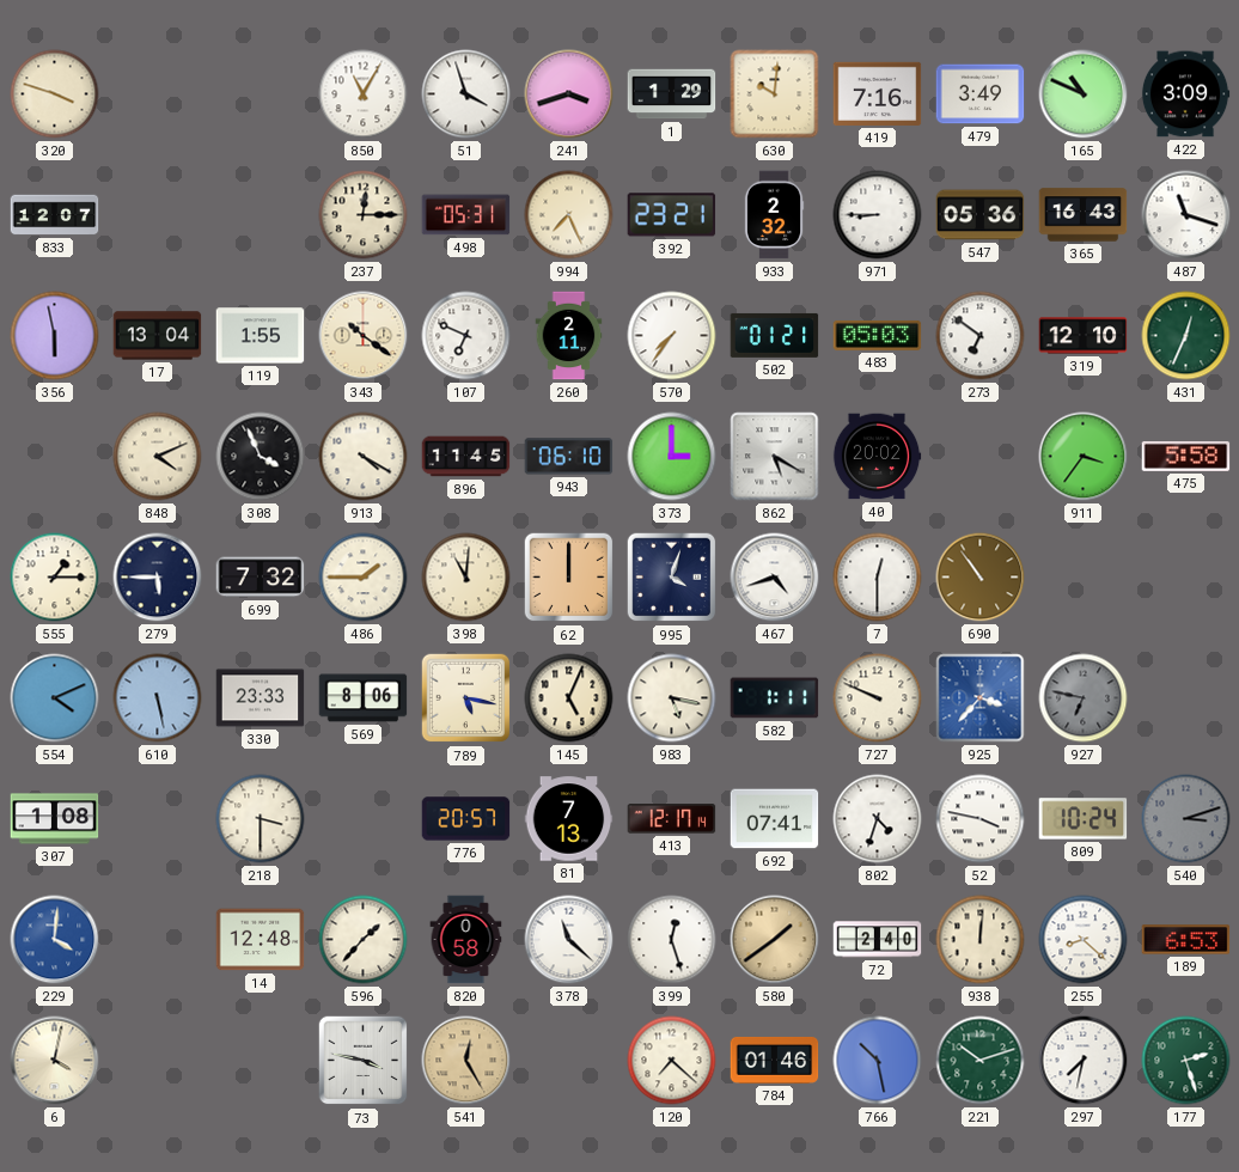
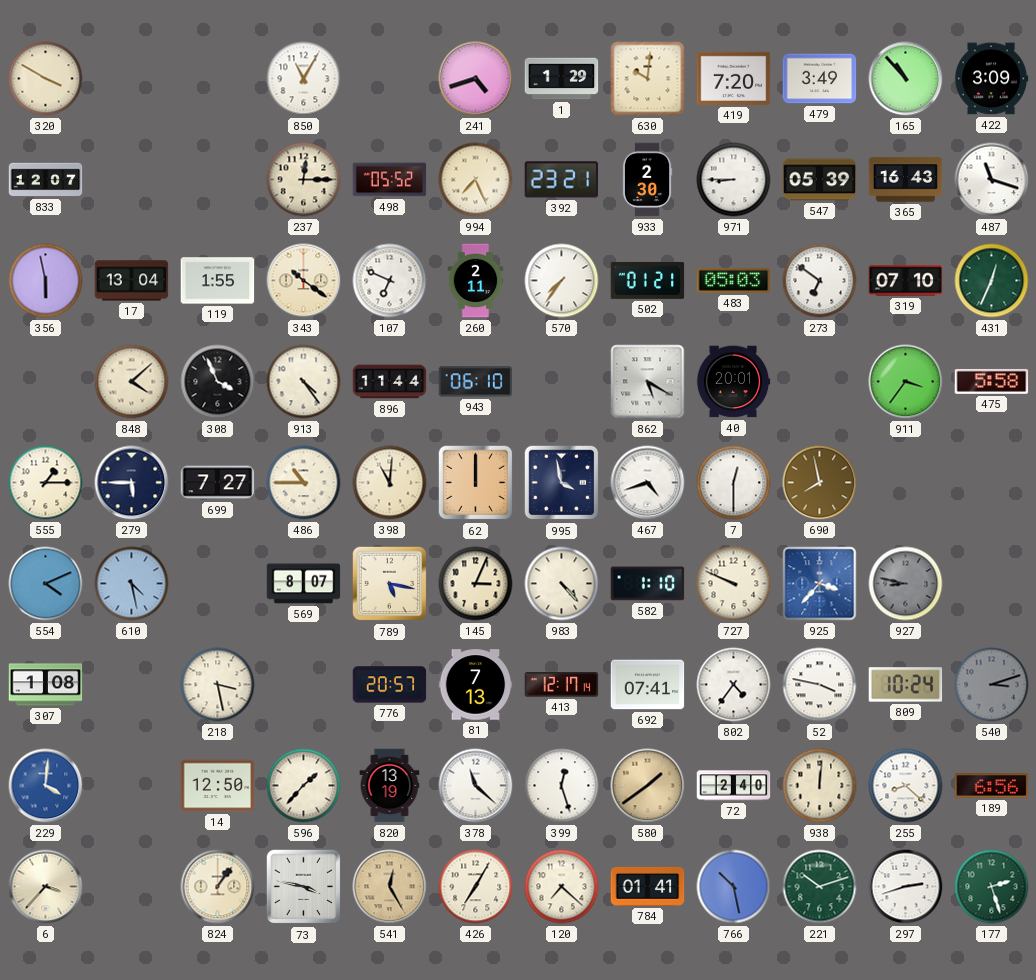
320: 3:48 -> 3:50 (46, 79)
51: 3:57 -> none (466, 94)
241: 3:42 -> 4:42 (476, 79)
419: 7:16 -> 7:20 (734, 78)
165: 10:49 -> 10:53 (906, 79)
498: 05:31 -> 05:52 (390, 180)
933: 2:32 -> 2:30 (647, 180)
547: 05:36 -> 05:39 (820, 180)
319: 12:10 -> 07:10 (906, 281)
848: 4:11 -> 4:08 (132, 382)
913: 4:20 -> 4:24 (304, 382)
896: 11:45 -> 11:44 (390, 382)
373: 3:00 -> none (672, 457)
40: 20:02 -> 20:01 (733, 382)
699: 7:32 -> 7:27 (218, 483)
486: 1:45 -> 10:45 (304, 483)
995: 4:03 -> 3:58 (562, 483)
690: 10:54 -> 7:58 (820, 483)
610: 5:28 -> 4:28 (132, 584)
330: 23:33 -> none (261, 698)
569: 8:06 -> 8:07 (304, 584)
145: 5:04 -> 3:04 (476, 584)
983: 5:17 -> 4:23 (562, 584)
582: 1:11 -> 1:10 (648, 584)
927: 6:47 -> 8:47 (906, 584)
218: 3:30 -> 3:28 (218, 685)
802: 4:33 -> 4:36 (734, 685)
14: 12:48 -> 12:50 (218, 786)
820: 0:58 -> 13:19 (390, 786)
189: 6:53 -> 6:56 (992, 786)
6: 4:02 -> 3:37 (46, 887)
824: none -> 1:06 (218, 887)
426: none -> 7:05 (476, 887)
784: 01:46 -> 01:41 (648, 886)
297: 7:32 -> 2:42 (906, 887)
